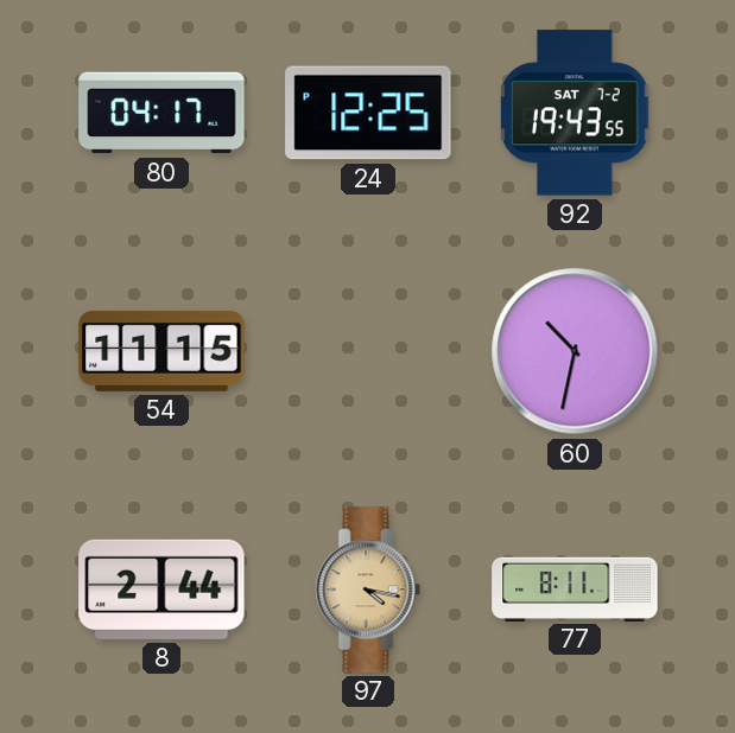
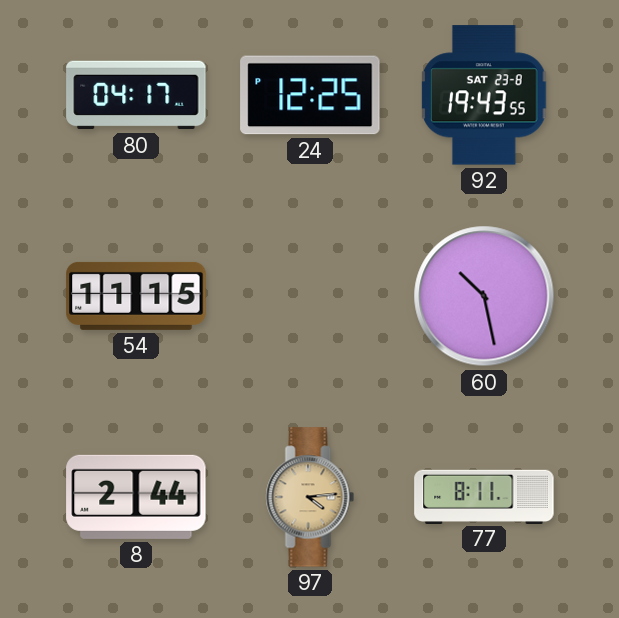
92 date: SAT 7-2 -> SAT 23-8 (484, 95)
60: 10:32 -> 10:28 (484, 296)
97: 4:17 -> 4:14 (310, 497)
